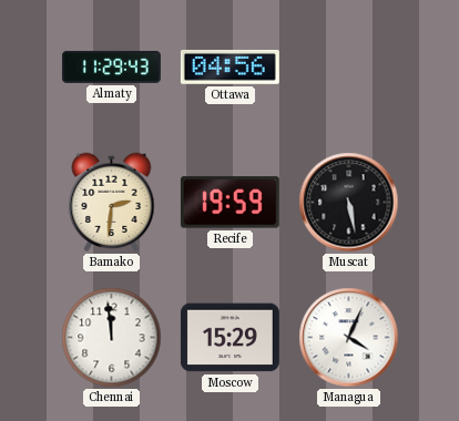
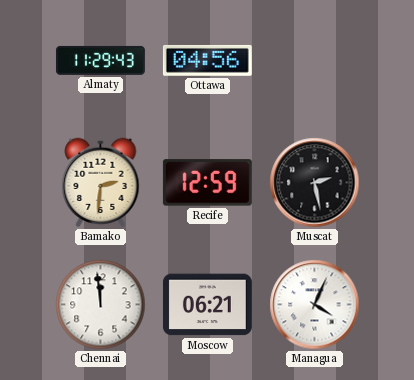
Recife: 19:59 -> 12:59 (207, 183)
Muscat: 5:28 -> 2:28 (315, 183)
Moscow: 15:29 -> 06:21 (207, 305)
